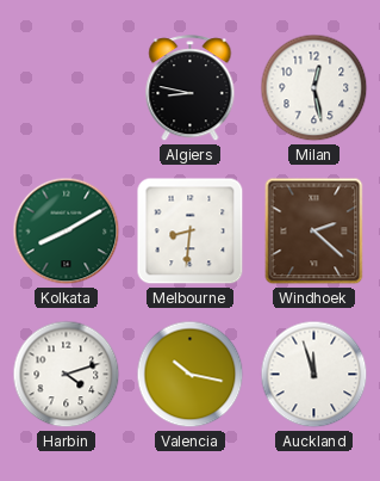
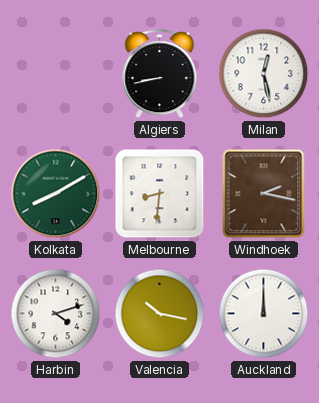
Algiers: 8:47 -> 8:43 (160, 74)
Windhoek: 2:22 -> 2:17 (264, 194)
Auckland: 11:57 -> 12:00 (264, 314)
